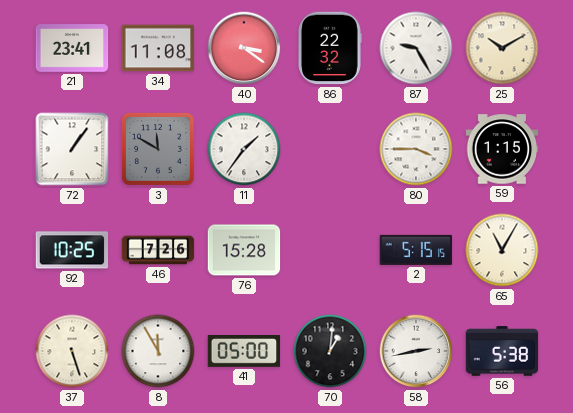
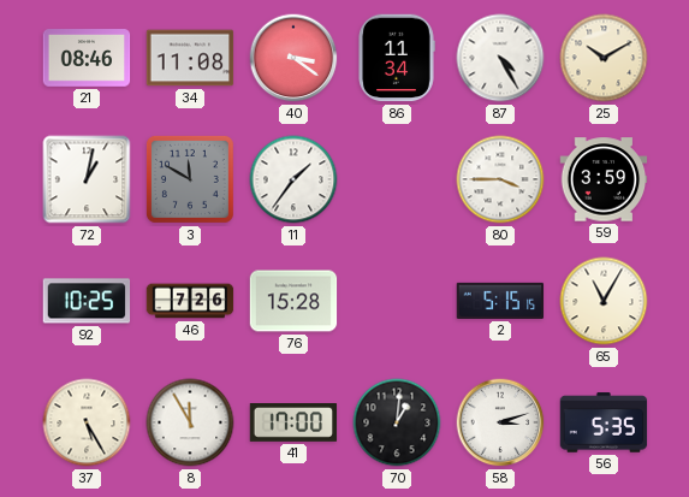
21: 23:41 -> 08:46 (87, 58)
86: 22:32 -> 11:34 (397, 58)
87: 9:25 -> 4:25 (500, 58)
72: 1:06 -> 1:02 (87, 179)
59: 1:15 -> 3:59 (604, 179)
37: 5:27 -> 5:25 (87, 422)
41: 05:00 -> 17:00 (293, 424)
58: 2:43 -> 3:12 (500, 422)
56: 5:38 -> 5:35 (604, 422)
